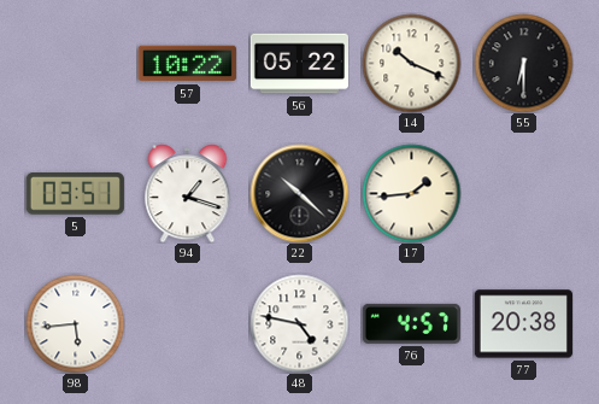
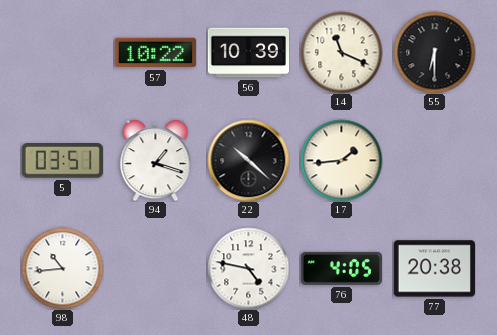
56: 05:22 -> 10:39 (248, 53)
14: 10:19 -> 11:19 (341, 52)
98: 5:44 -> 10:44 (62, 268)
76: 4:57 -> 4:05 (341, 268)
